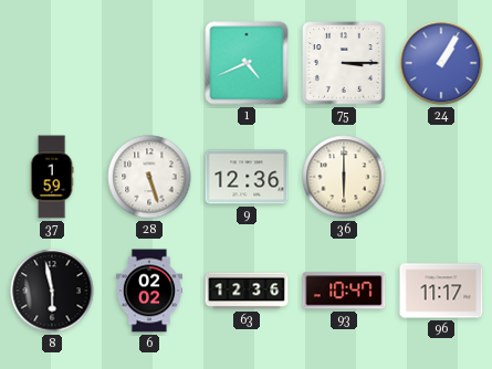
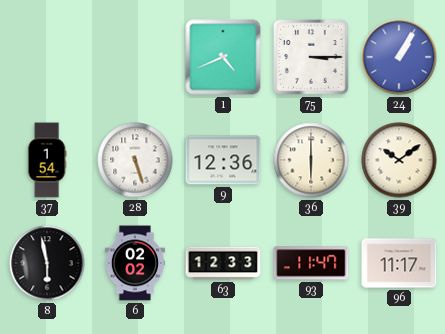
37: 1:59 -> 1:54 (47, 160)
39: none -> 10:09 (399, 160)
63: 12:36 -> 12:33 (223, 263)
93: 10:47 -> 11:47 (311, 263)
